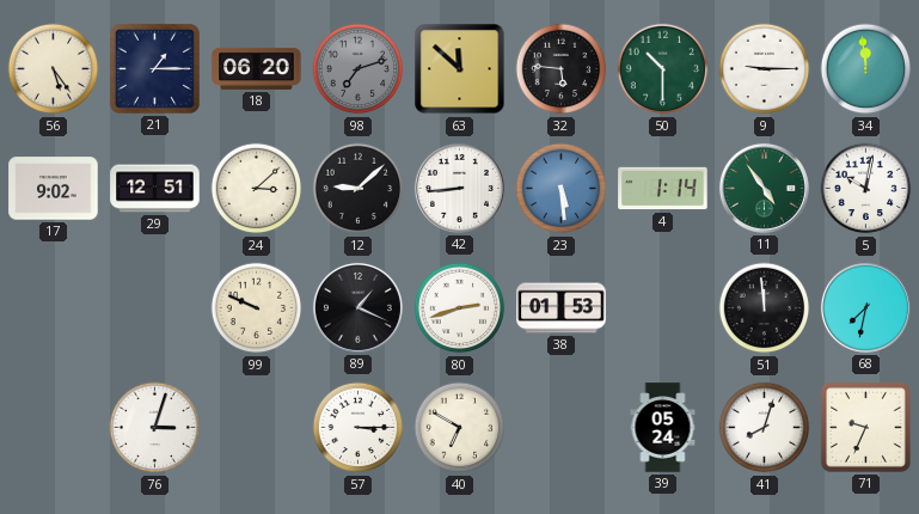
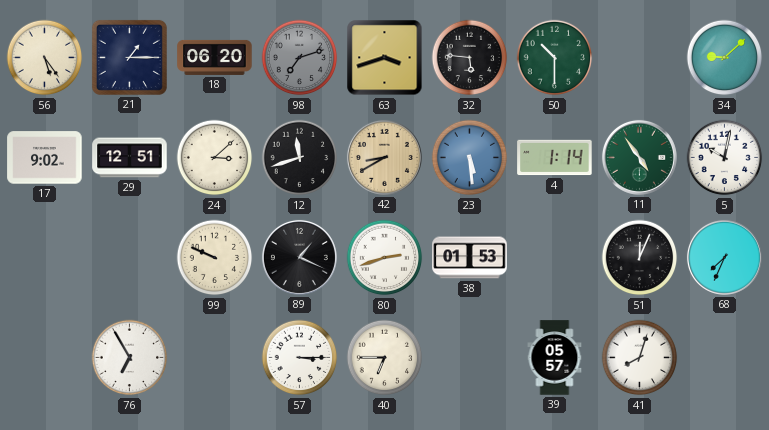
63: 11:52 -> 3:42 (385, 58)
9: 9:15 -> none (765, 69)
34: 11:59 -> 9:08 (725, 58)
12: 9:08 -> 11:42 (300, 158)
42: 8:44 -> 8:40 (384, 157)
42 dial: white -> champagne (384, 157)
51: 11:59 -> 12:04 (640, 258)
68: 7:32 -> 7:34 (724, 257)
76: 3:03 -> 6:55 (130, 358)
40: 6:50 -> 6:45 (385, 358)
39: 05:24 -> 05:57 (555, 358)
71: 9:34 -> none (865, 427)
